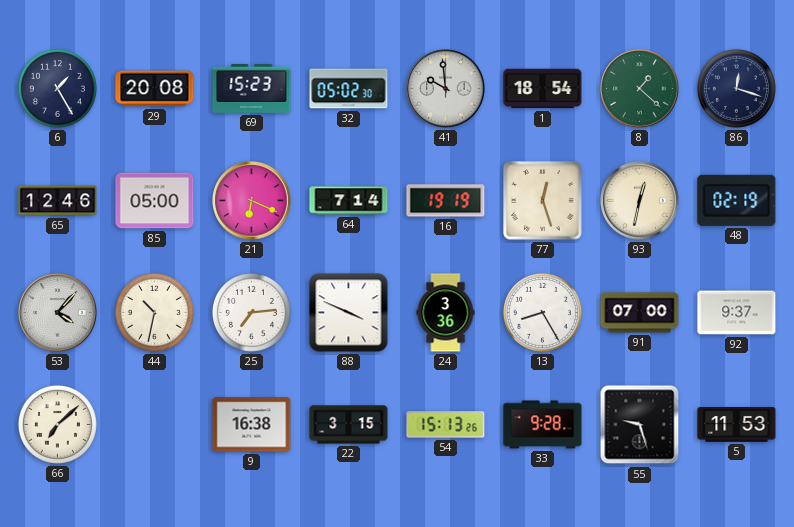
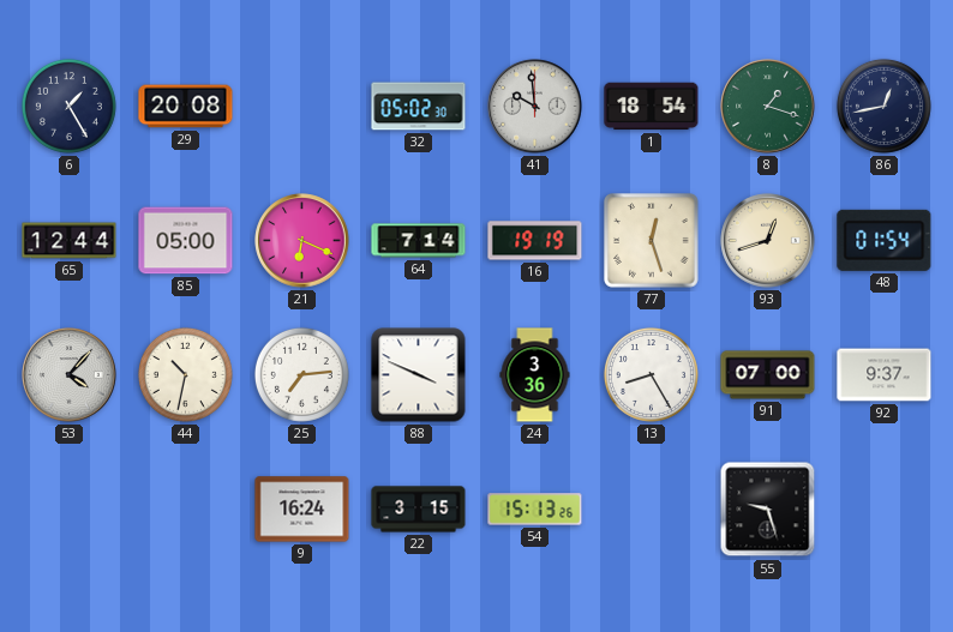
69: 15:23 -> none (252, 88)
8: 1:22 -> 1:18 (768, 107)
86: 12:18 -> 12:43 (883, 106)
65: 12:46 -> 12:44 (70, 241)
93: 12:32 -> 12:42 (768, 241)
48: 02:19 -> 01:54 (885, 240)
66: 7:08 -> none (57, 424)
9: 16:38 -> 16:24 (302, 510)
33: 9:28 -> none (543, 425)
5: 11:53 -> none (737, 425)
